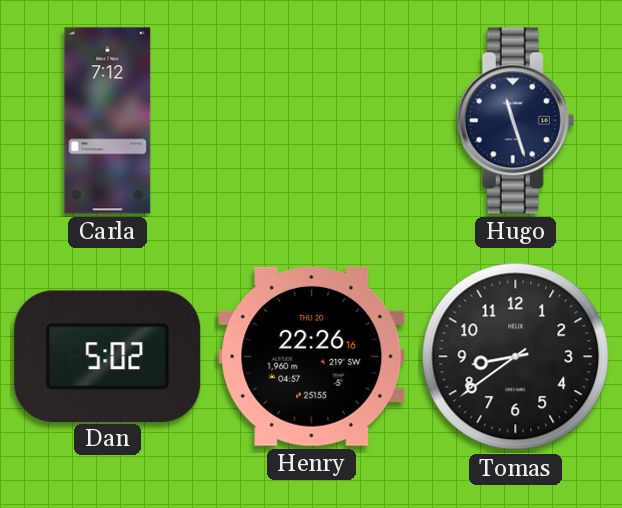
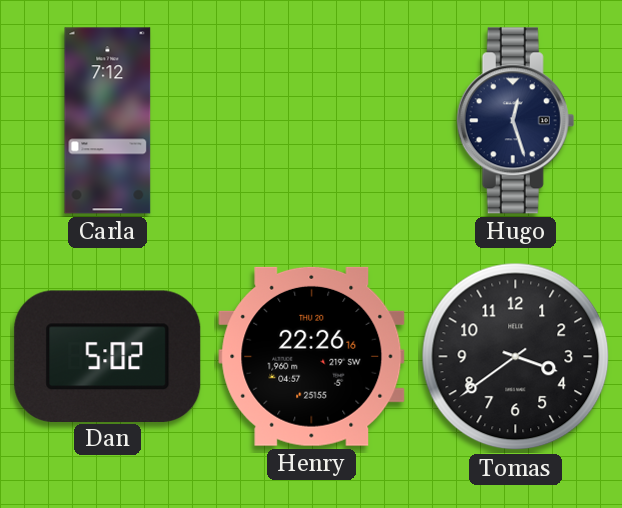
Hugo: 11:27 -> 12:27 (516, 121)
Tomas: 8:39 -> 3:39 (516, 357)
